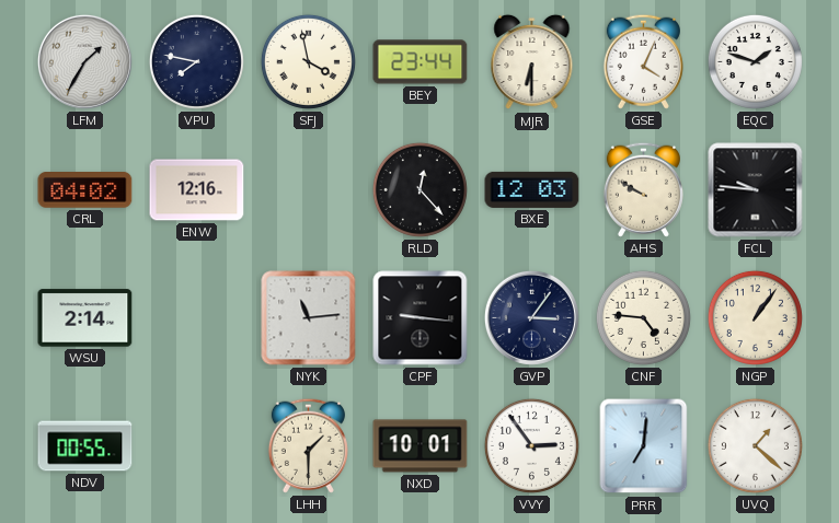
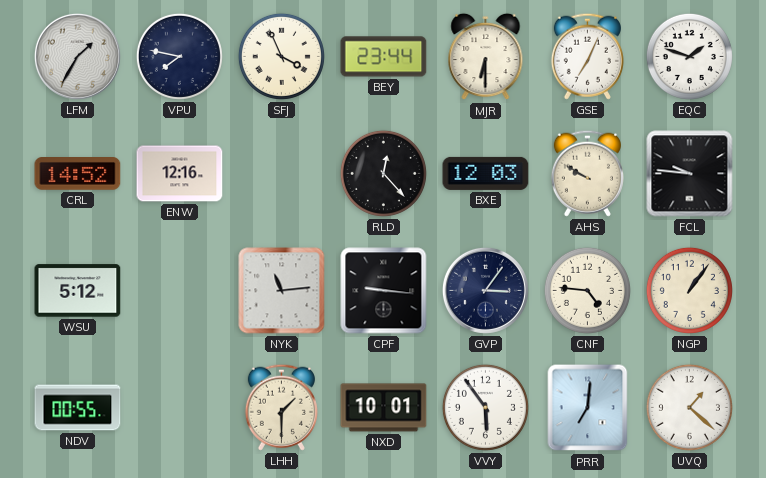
SFJ: 3:58 -> 3:56 (281, 56)
GSE: 4:04 -> 7:04 (587, 56)
CRL: 04:02 -> 14:52 (78, 174)
WSU: 2:14 -> 5:12 (78, 291)
VVY: 2:54 -> 5:54 (485, 407)
